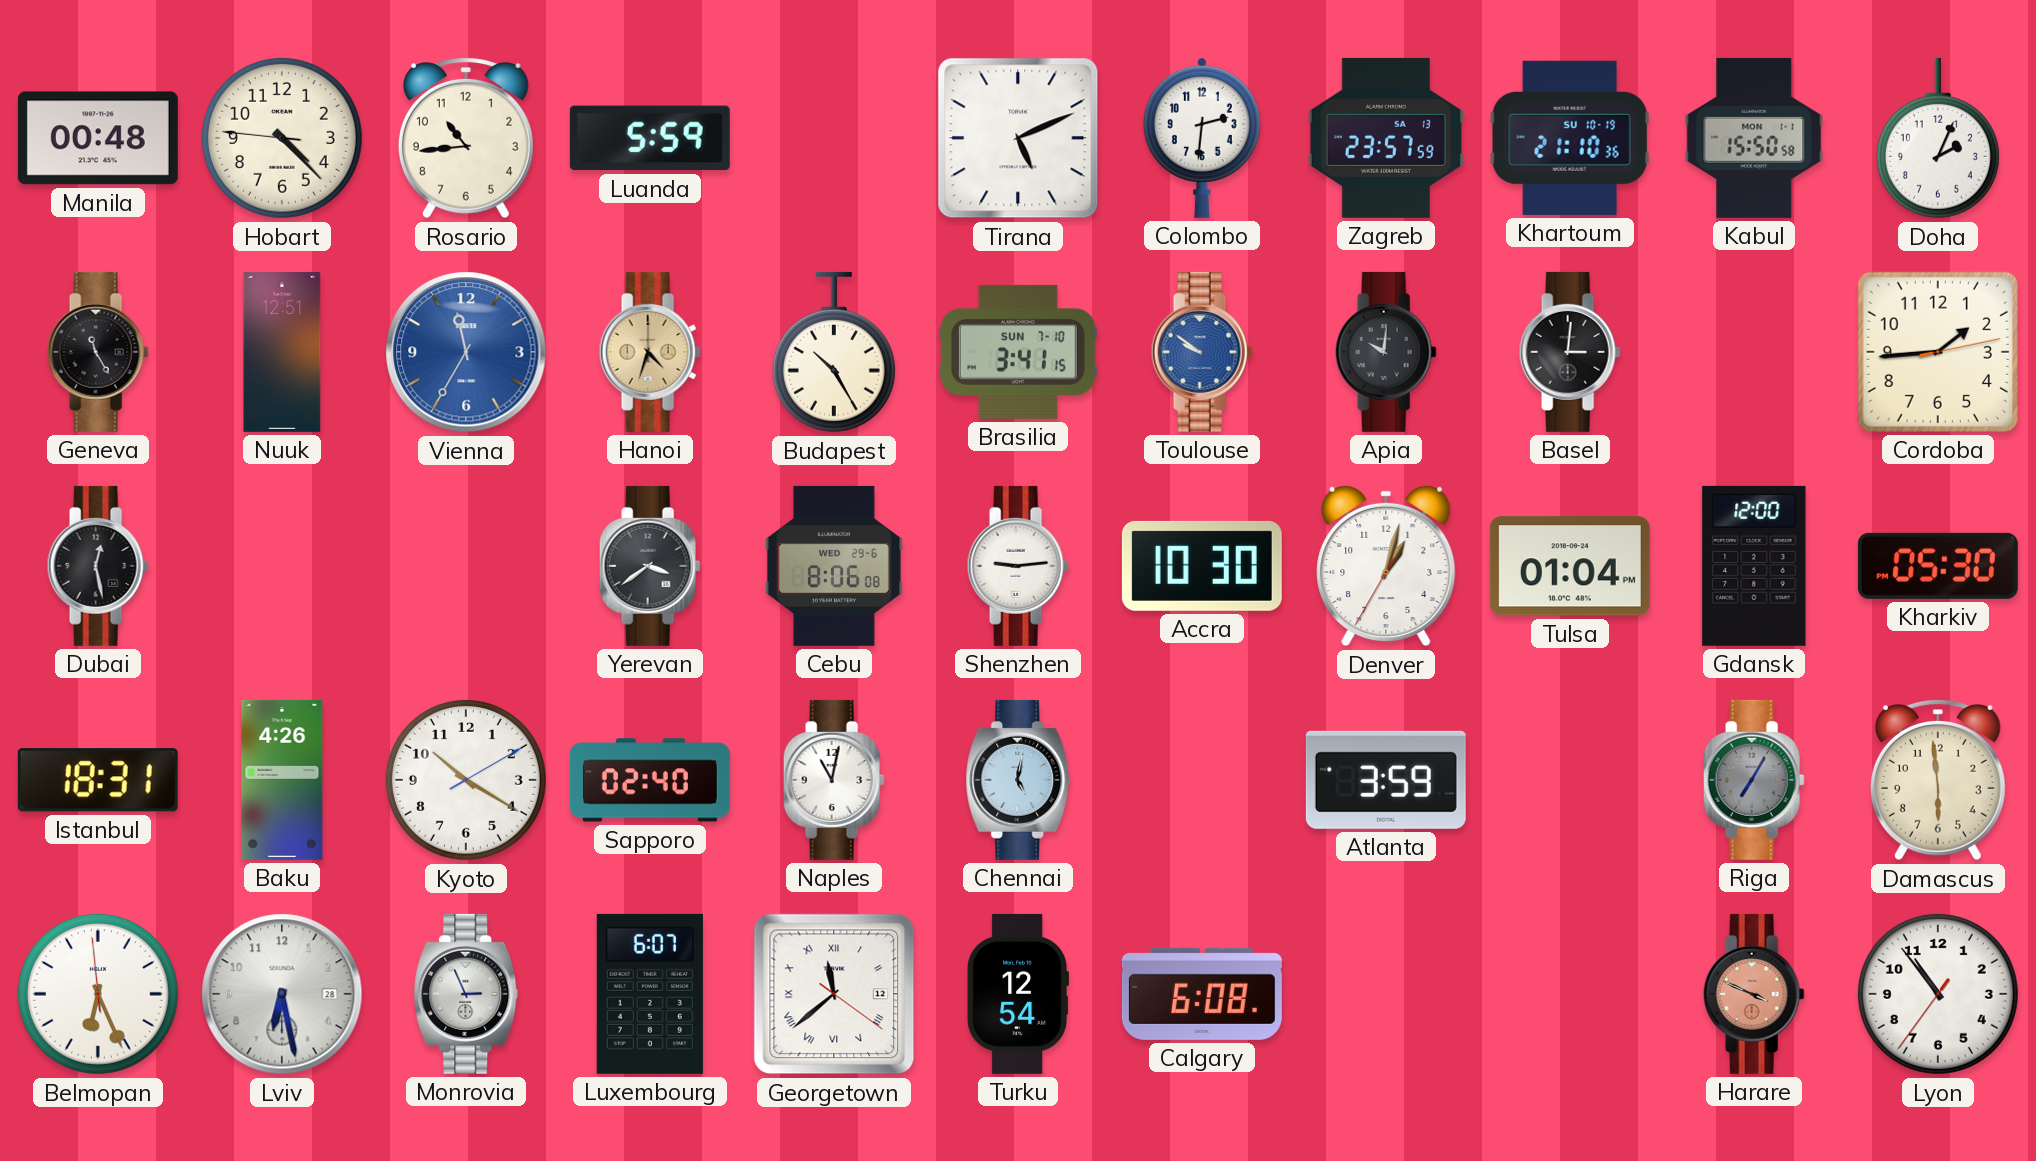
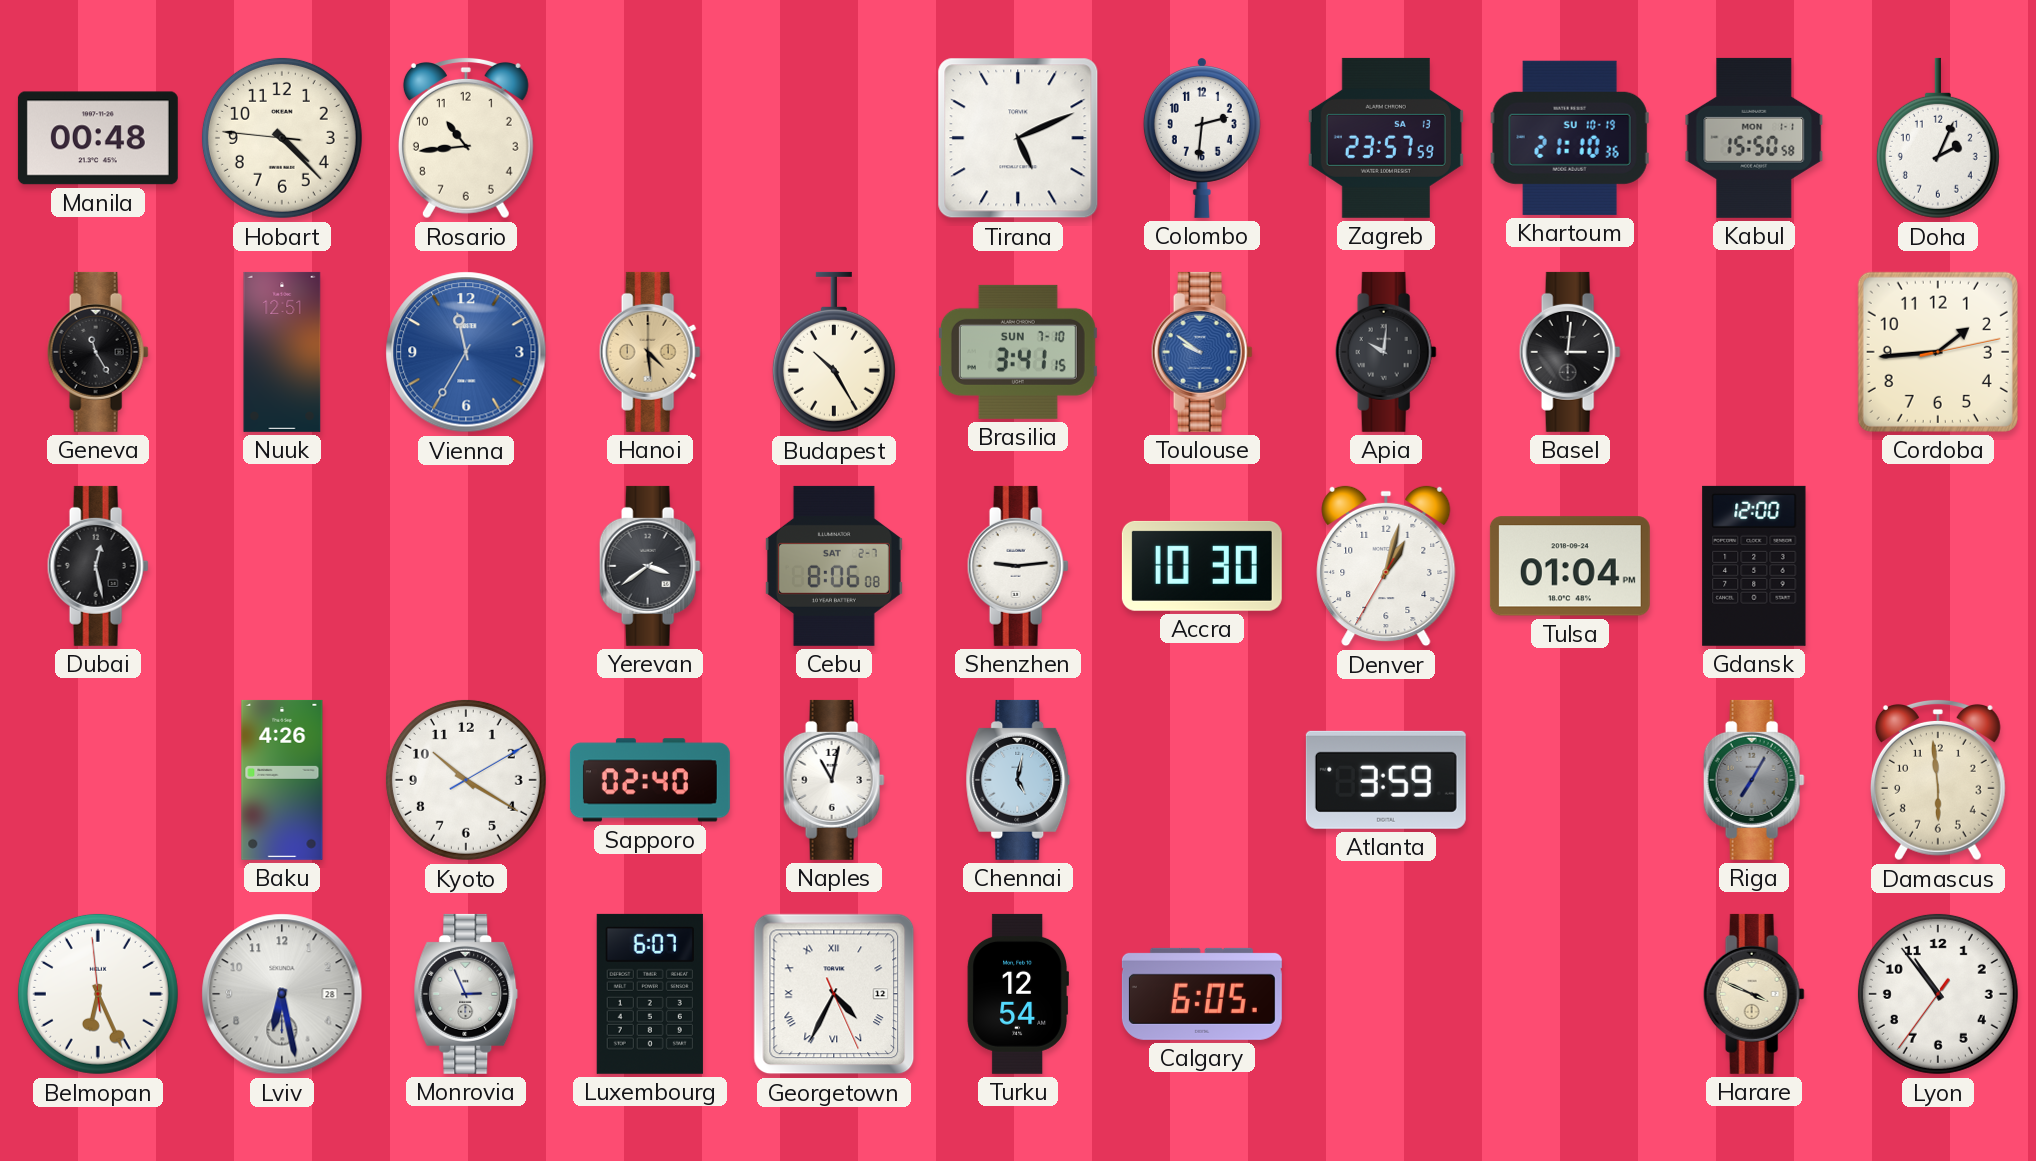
Luanda: 5:59 -> none (650, 138)
Hanoi: 4:33 -> 4:29 (650, 352)
Cebu date: WED 29-6 -> SAT 2-7 (834, 566)
Kharkiv: 05:30 -> none (1938, 566)
Istanbul: 18:31 -> none (98, 780)
Georgetown: 11:38 -> 4:34 (834, 994)
Calgary: 6:08 -> 6:05 (1202, 994)
Harare dial: salmon -> cream (1754, 994)
